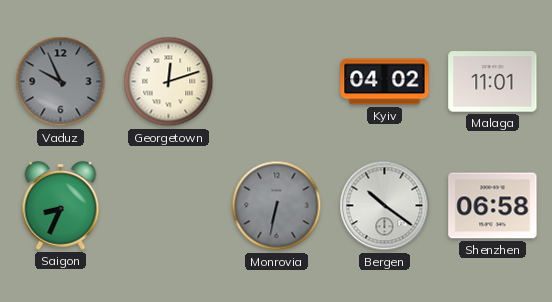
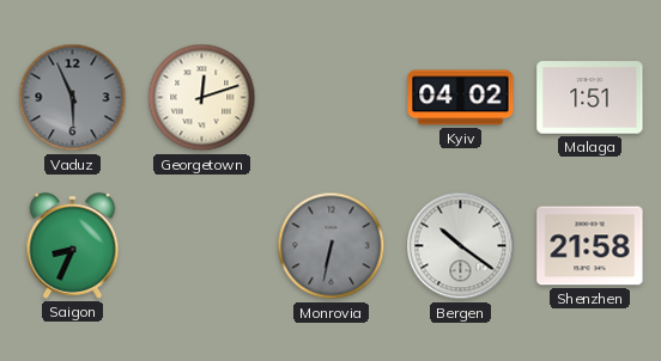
Vaduz: 9:56 -> 5:56 (73, 98)
Malaga: 11:01 -> 1:51 (590, 98)
Shenzhen: 06:58 -> 21:58 (590, 246)
